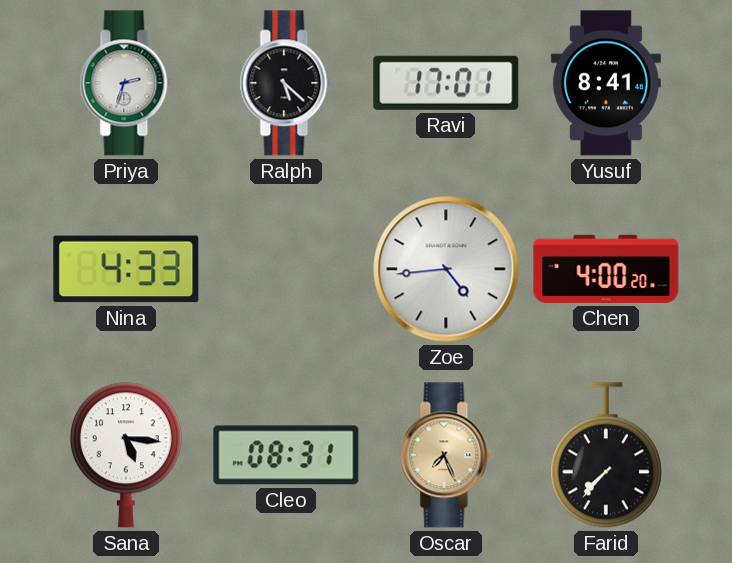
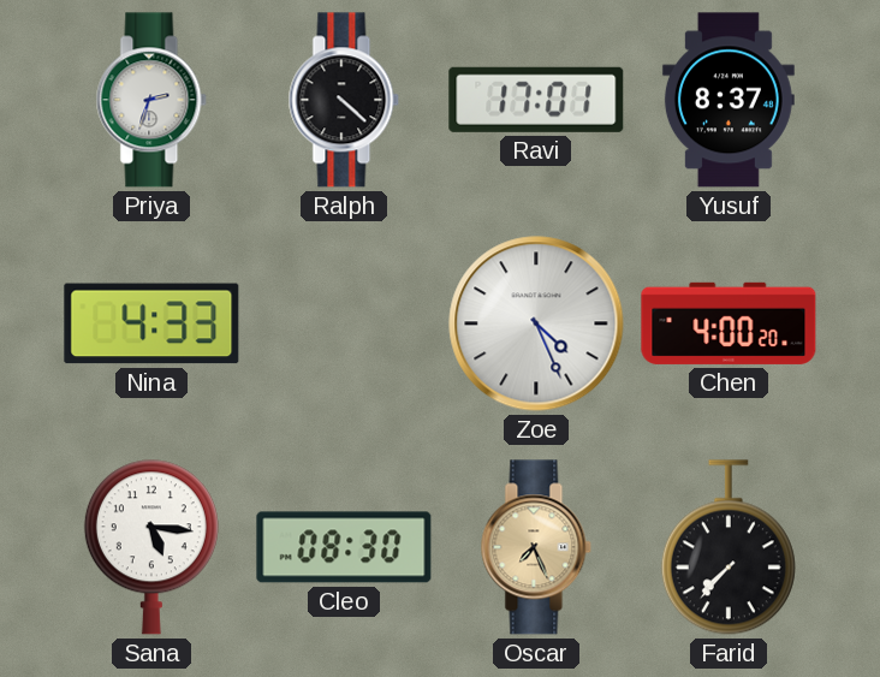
Ralph: 5:22 -> 4:22 (344, 100)
Yusuf: 8:41 -> 8:37 (729, 100)
Zoe: 4:44 -> 4:26 (536, 323)
Cleo: 08:31 -> 08:30 (344, 547)
